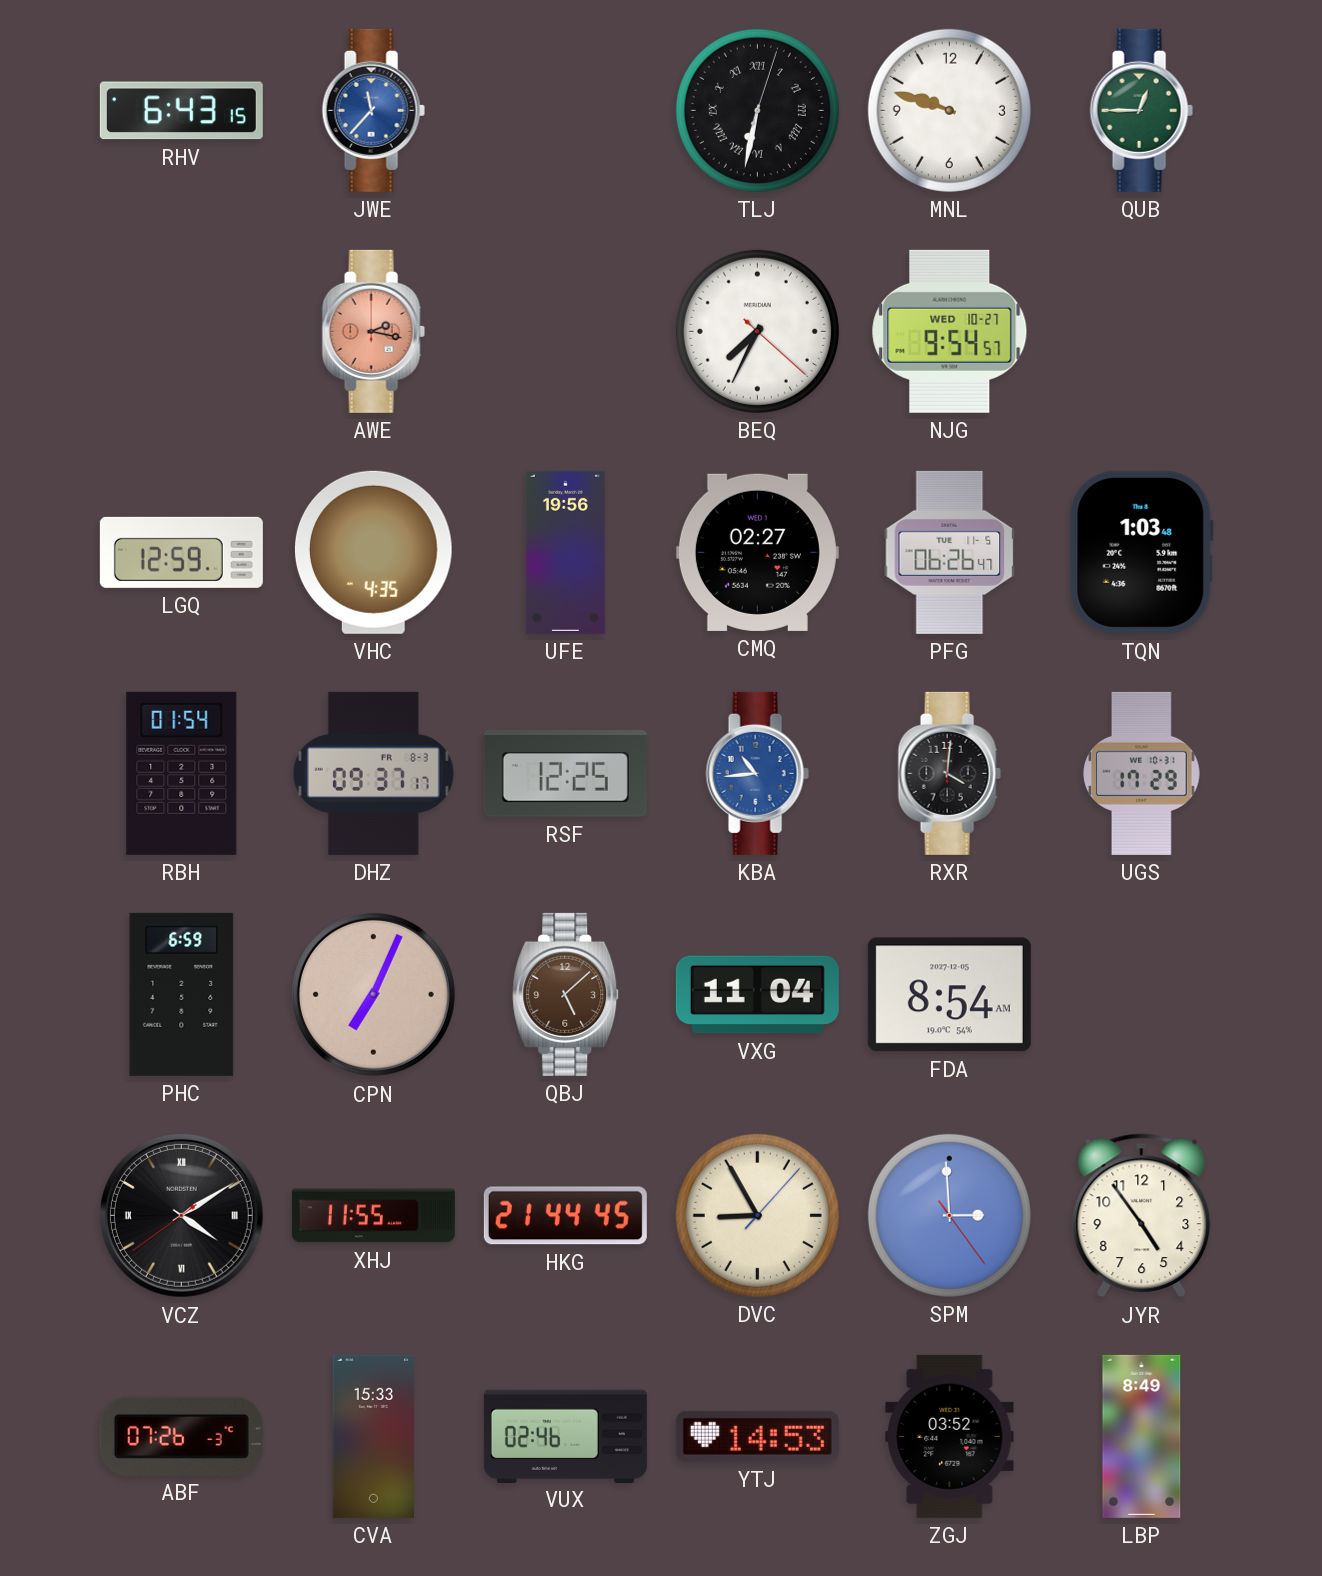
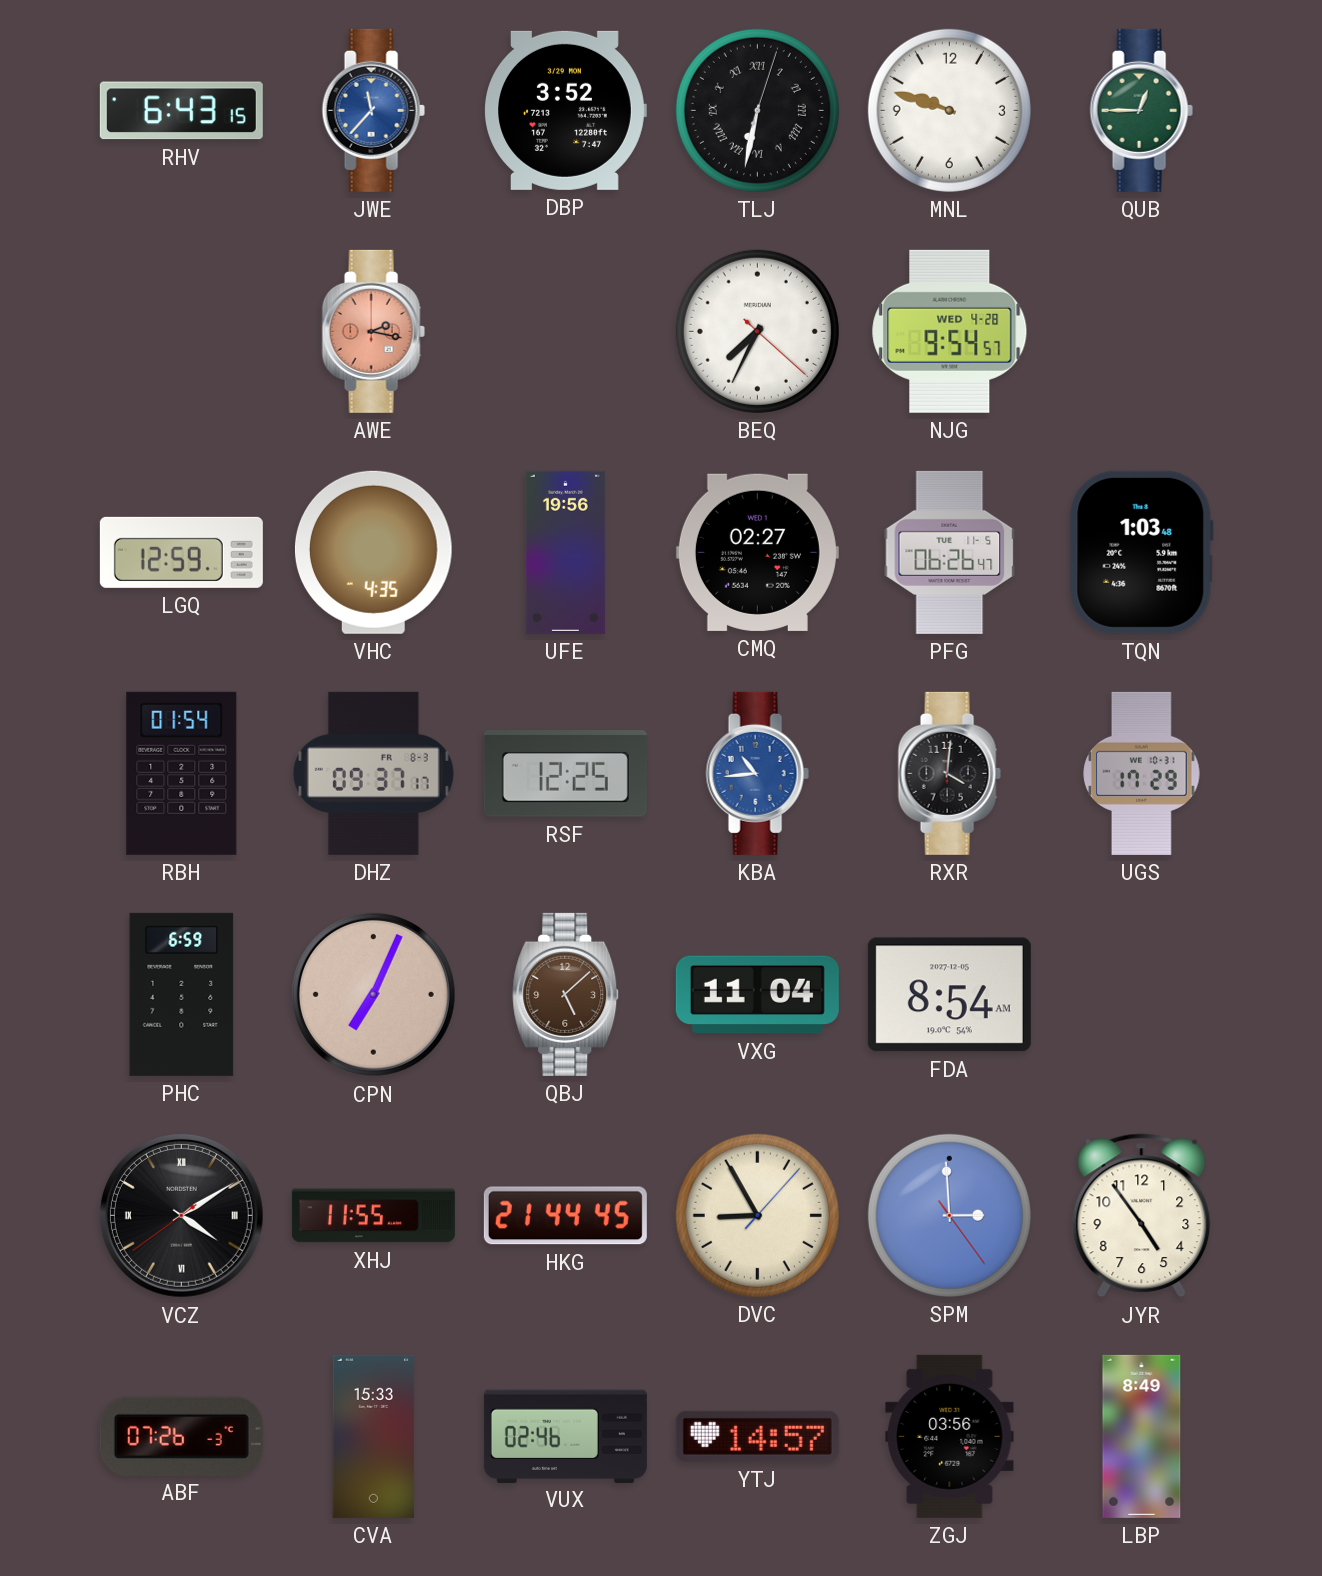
DBP: none -> 3:52 (565, 110)
NJG date: WED 10-27 -> WED 4-28 (950, 331)
YTJ: 14:53 -> 14:57 (757, 1436)
ZGJ: 03:52 -> 03:56 (950, 1436)
